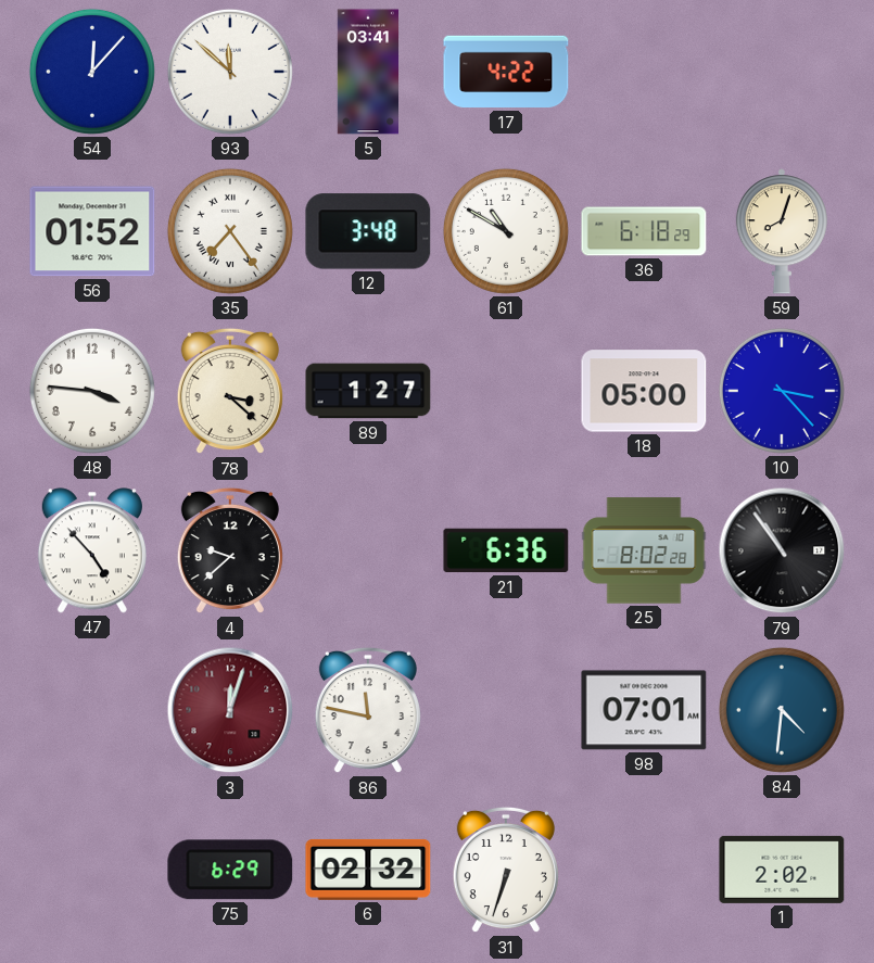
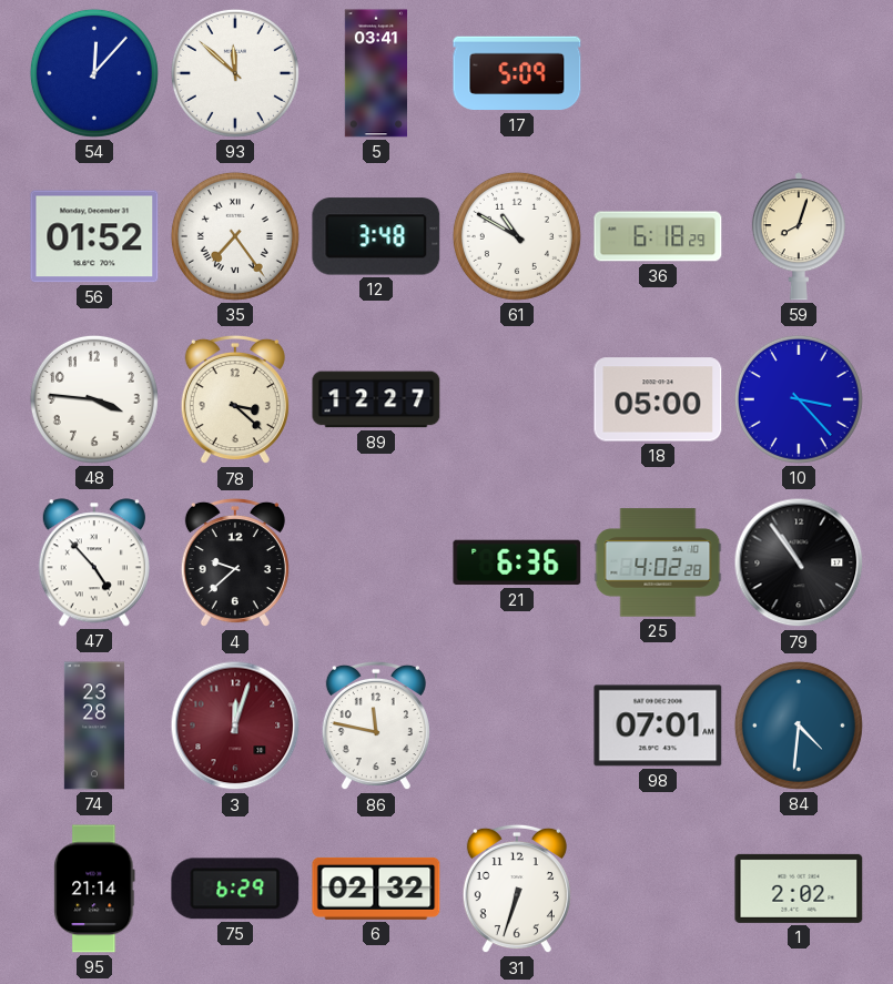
17: 4:22 -> 5:09 (517, 73)
89: 1:27 -> 12:27 (376, 399)
25: 8:02 -> 4:02 (658, 562)
74: none -> 23:28 (94, 726)
95: none -> 21:14 (94, 889)
